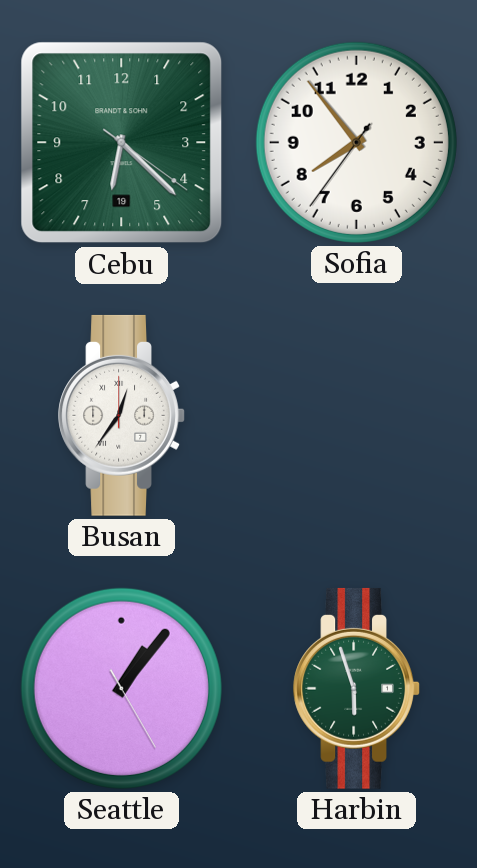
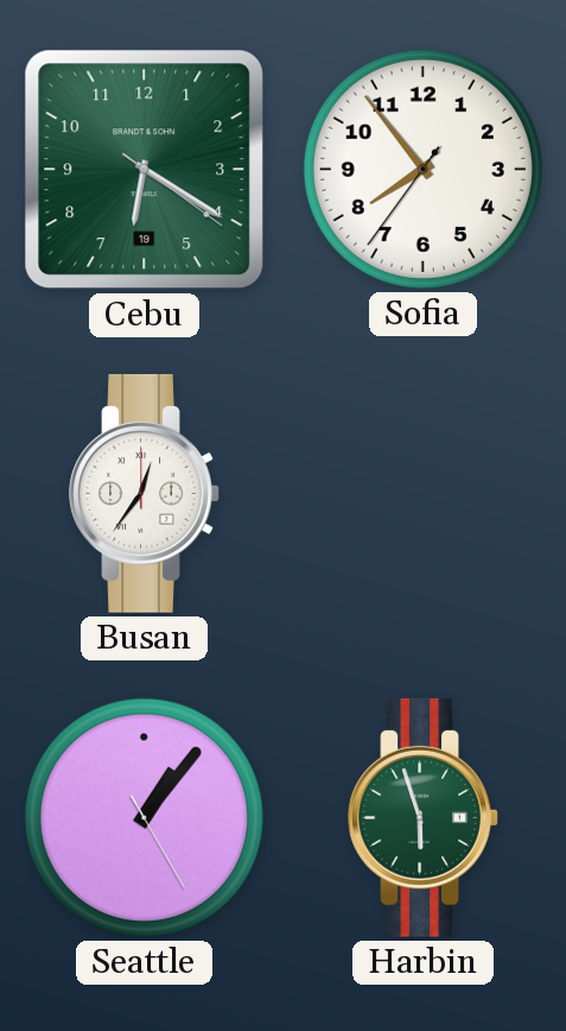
Cebu: 6:22 -> 6:20 (145, 170)
